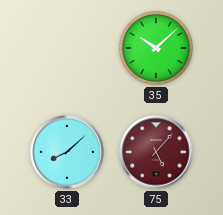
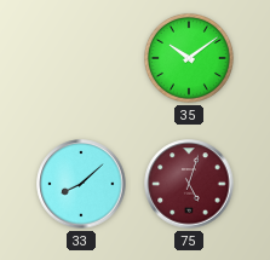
35: 10:08 -> 10:09 (189, 58)
75: 5:07 -> 5:03 (189, 184)
